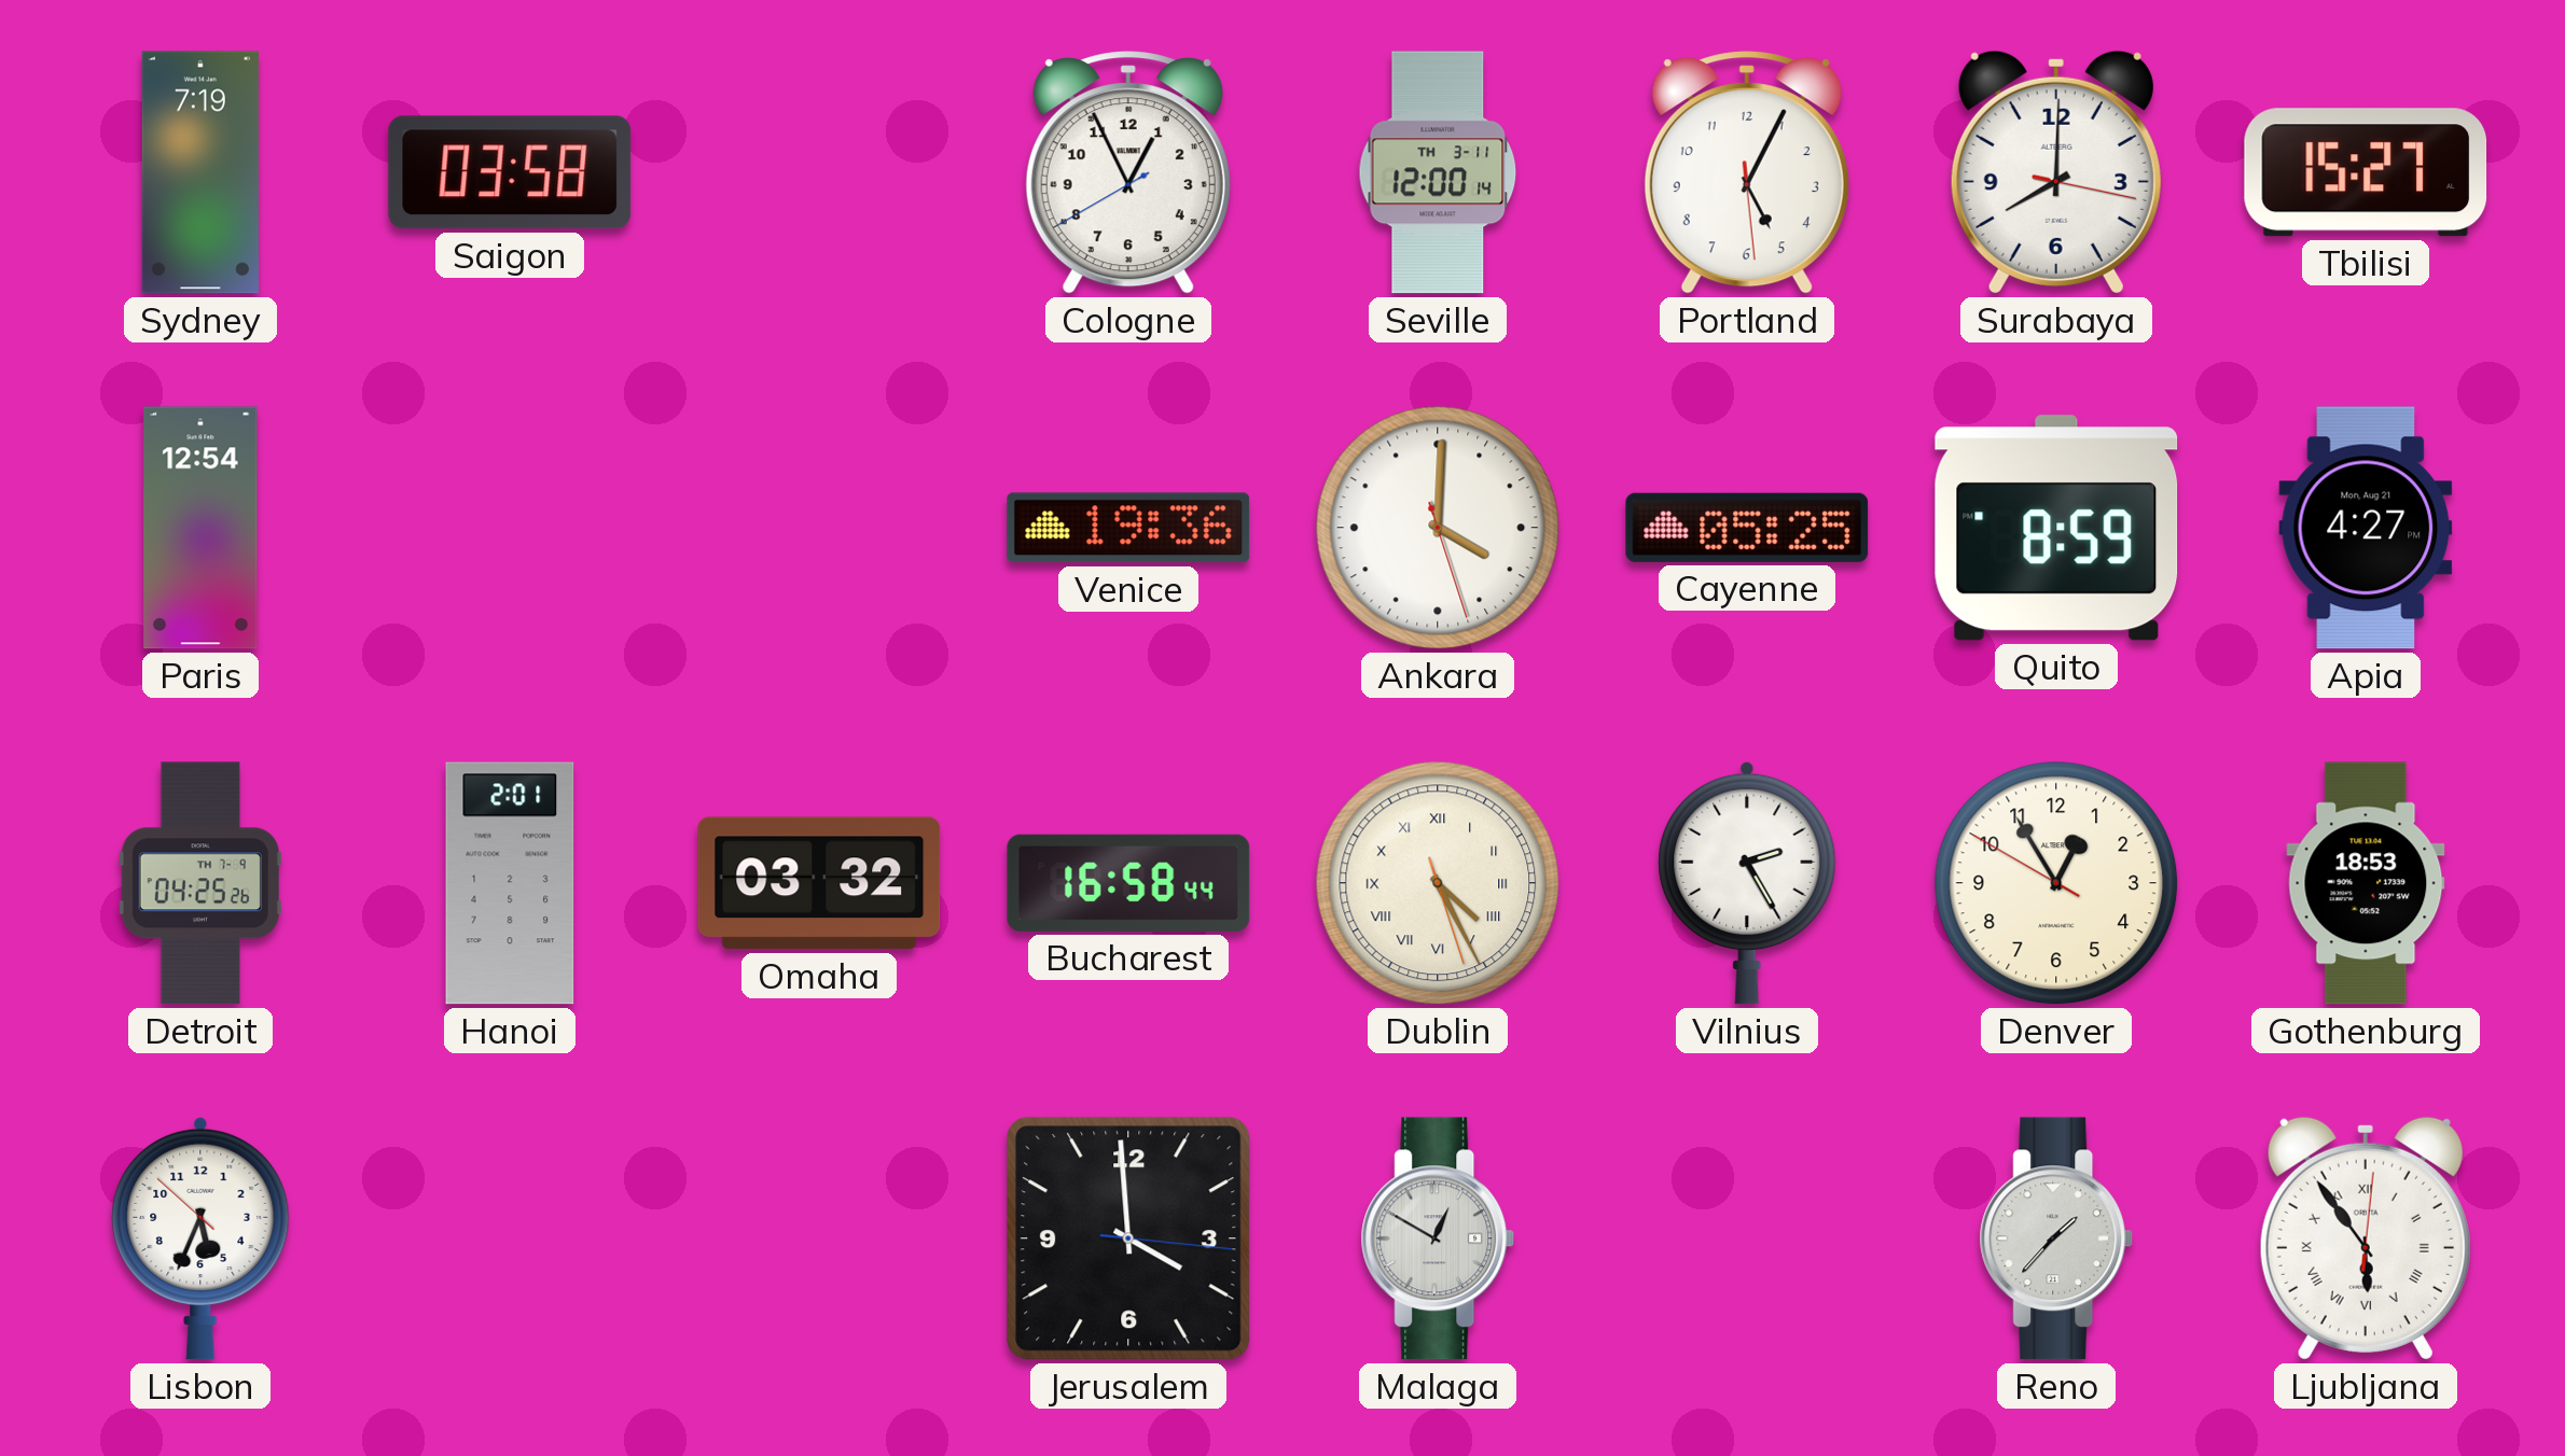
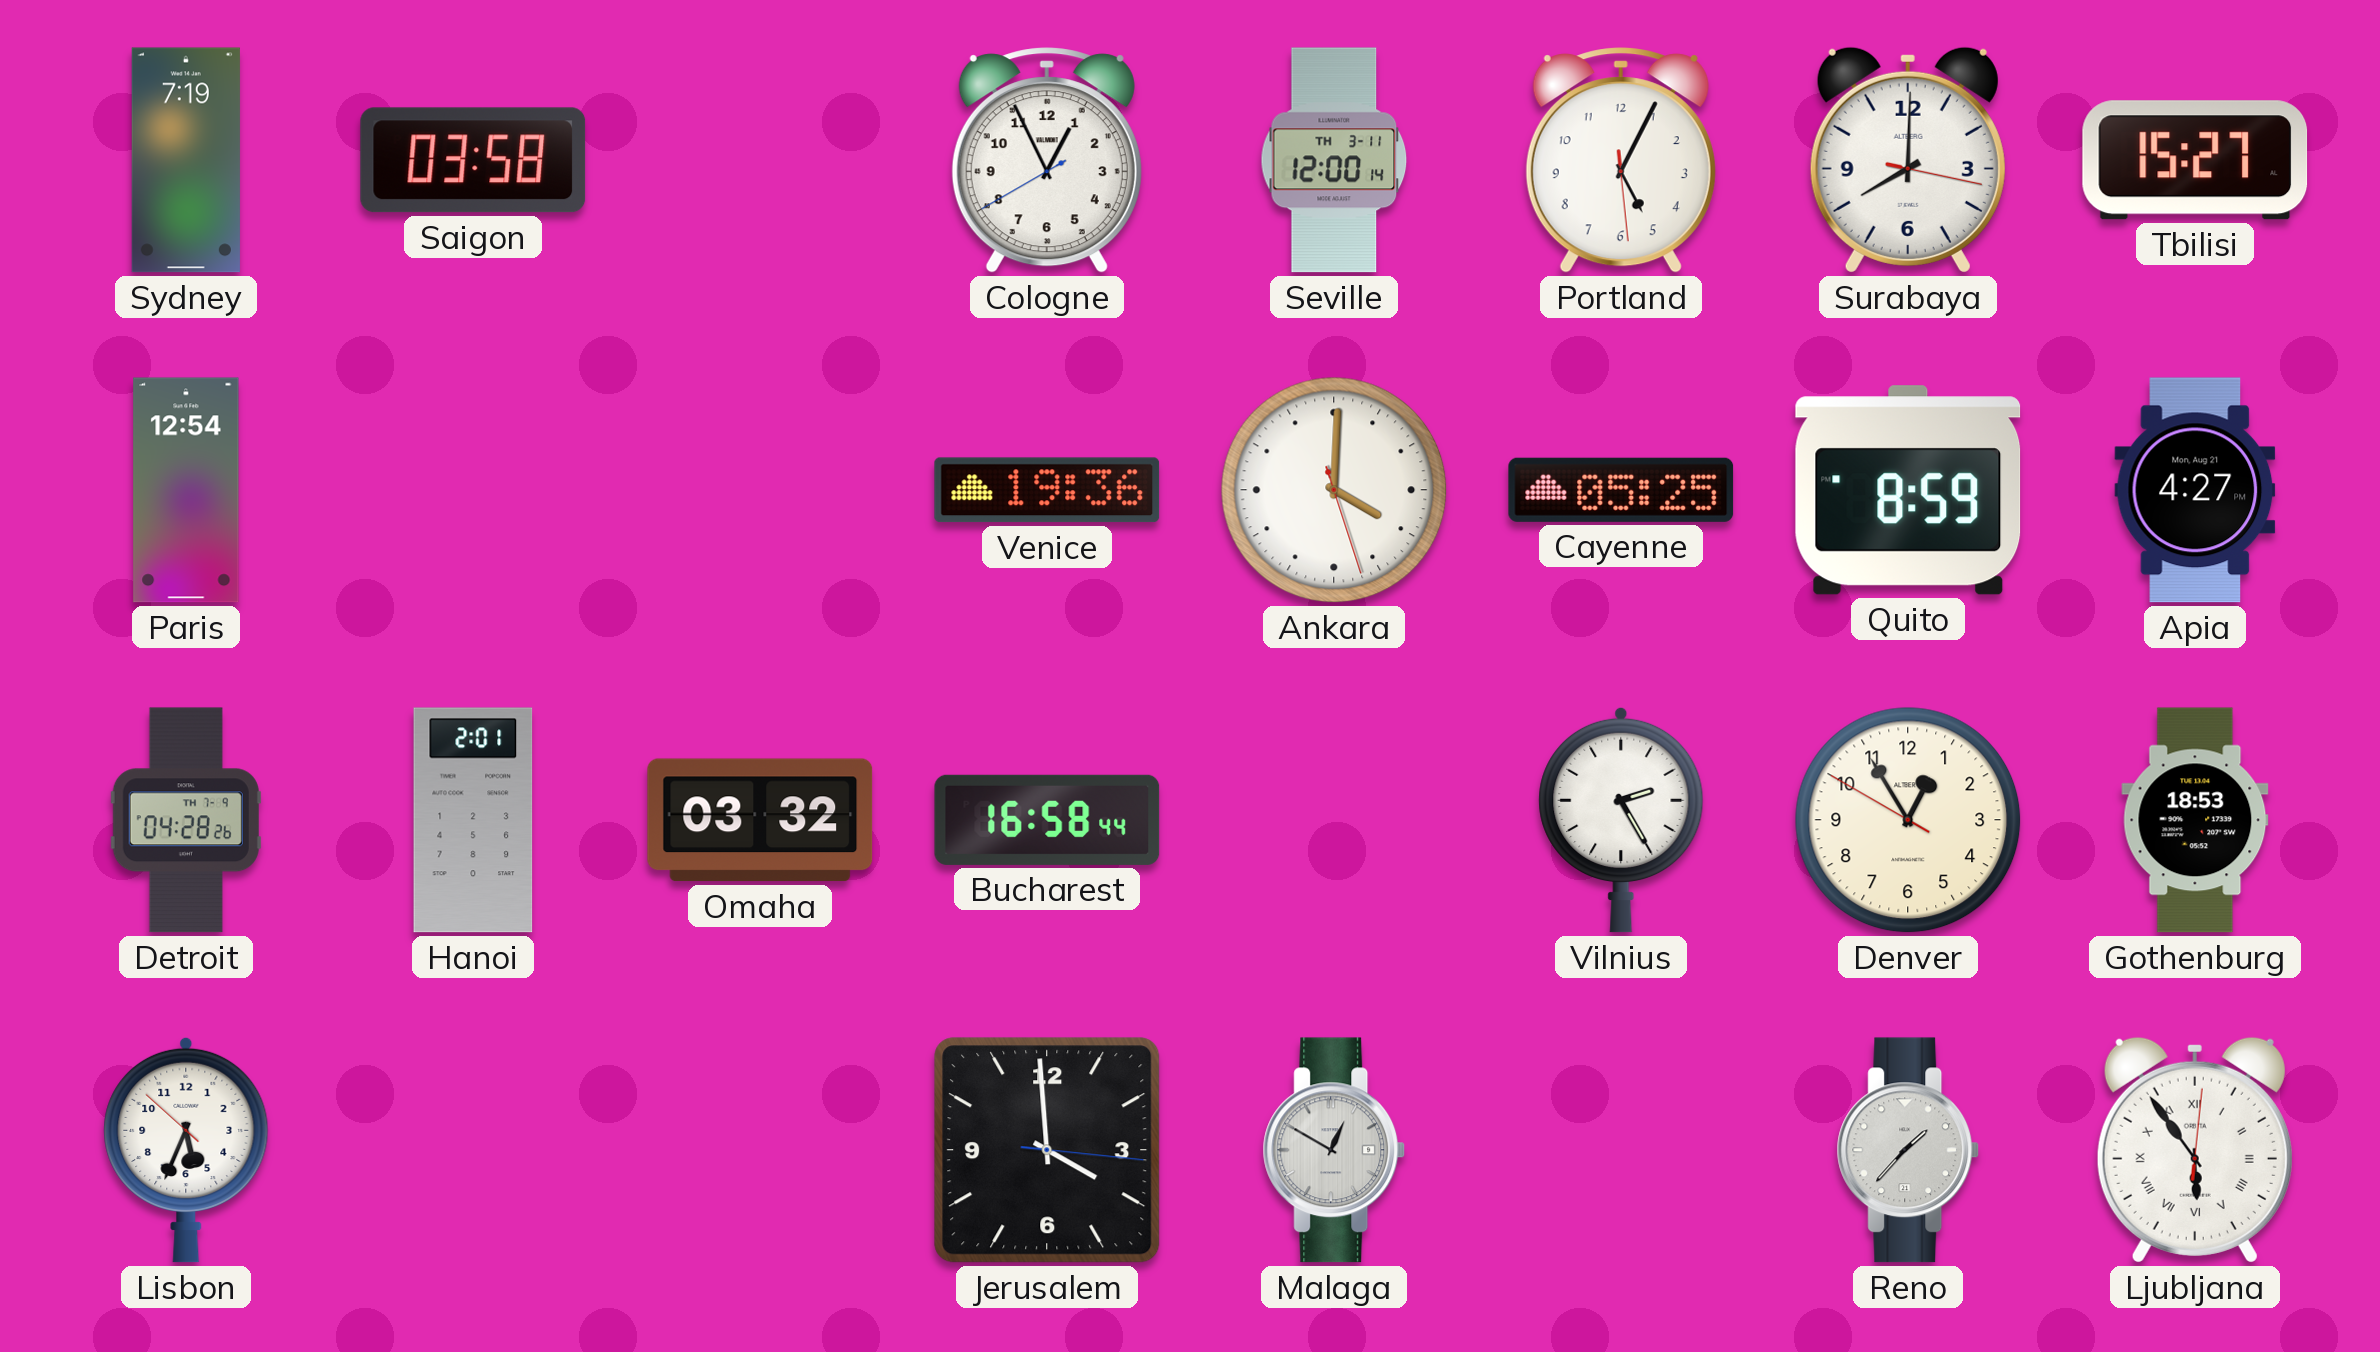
Detroit: 04:25 -> 04:28 (186, 820)
Dublin: 4:25 -> none (1438, 883)
